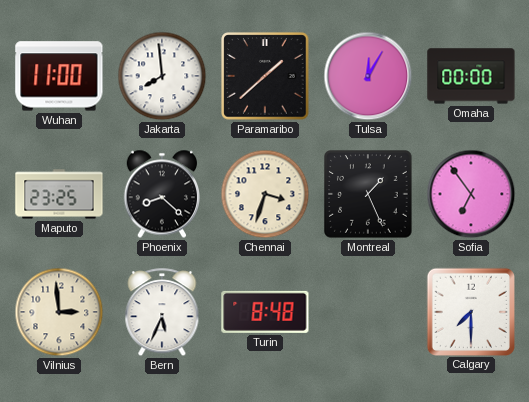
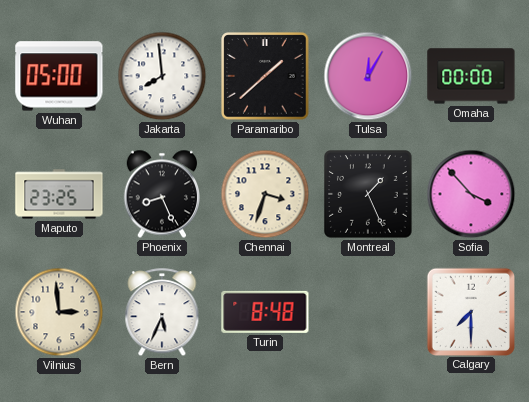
Wuhan: 11:00 -> 05:00 (59, 76)
Phoenix: 8:22 -> 8:26 (161, 194)
Sofia: 6:54 -> 3:53 (471, 194)
